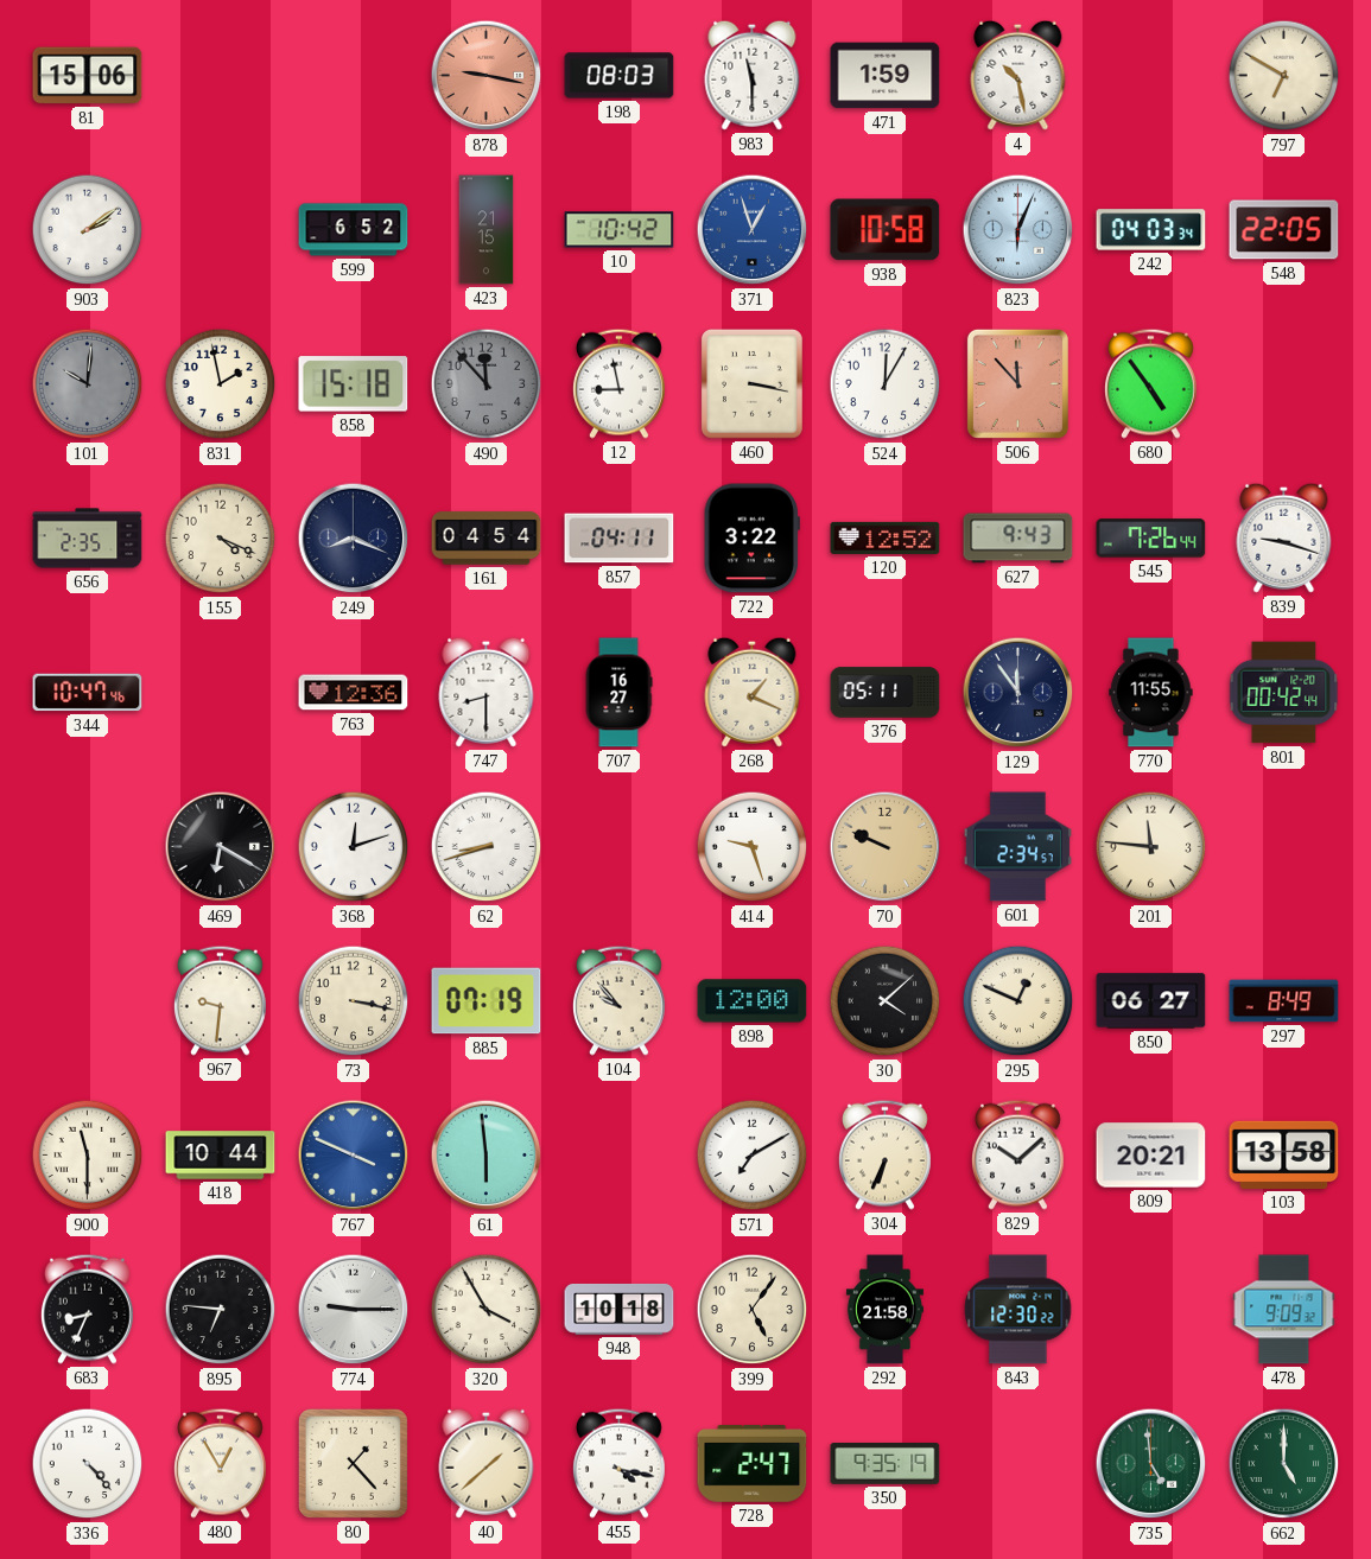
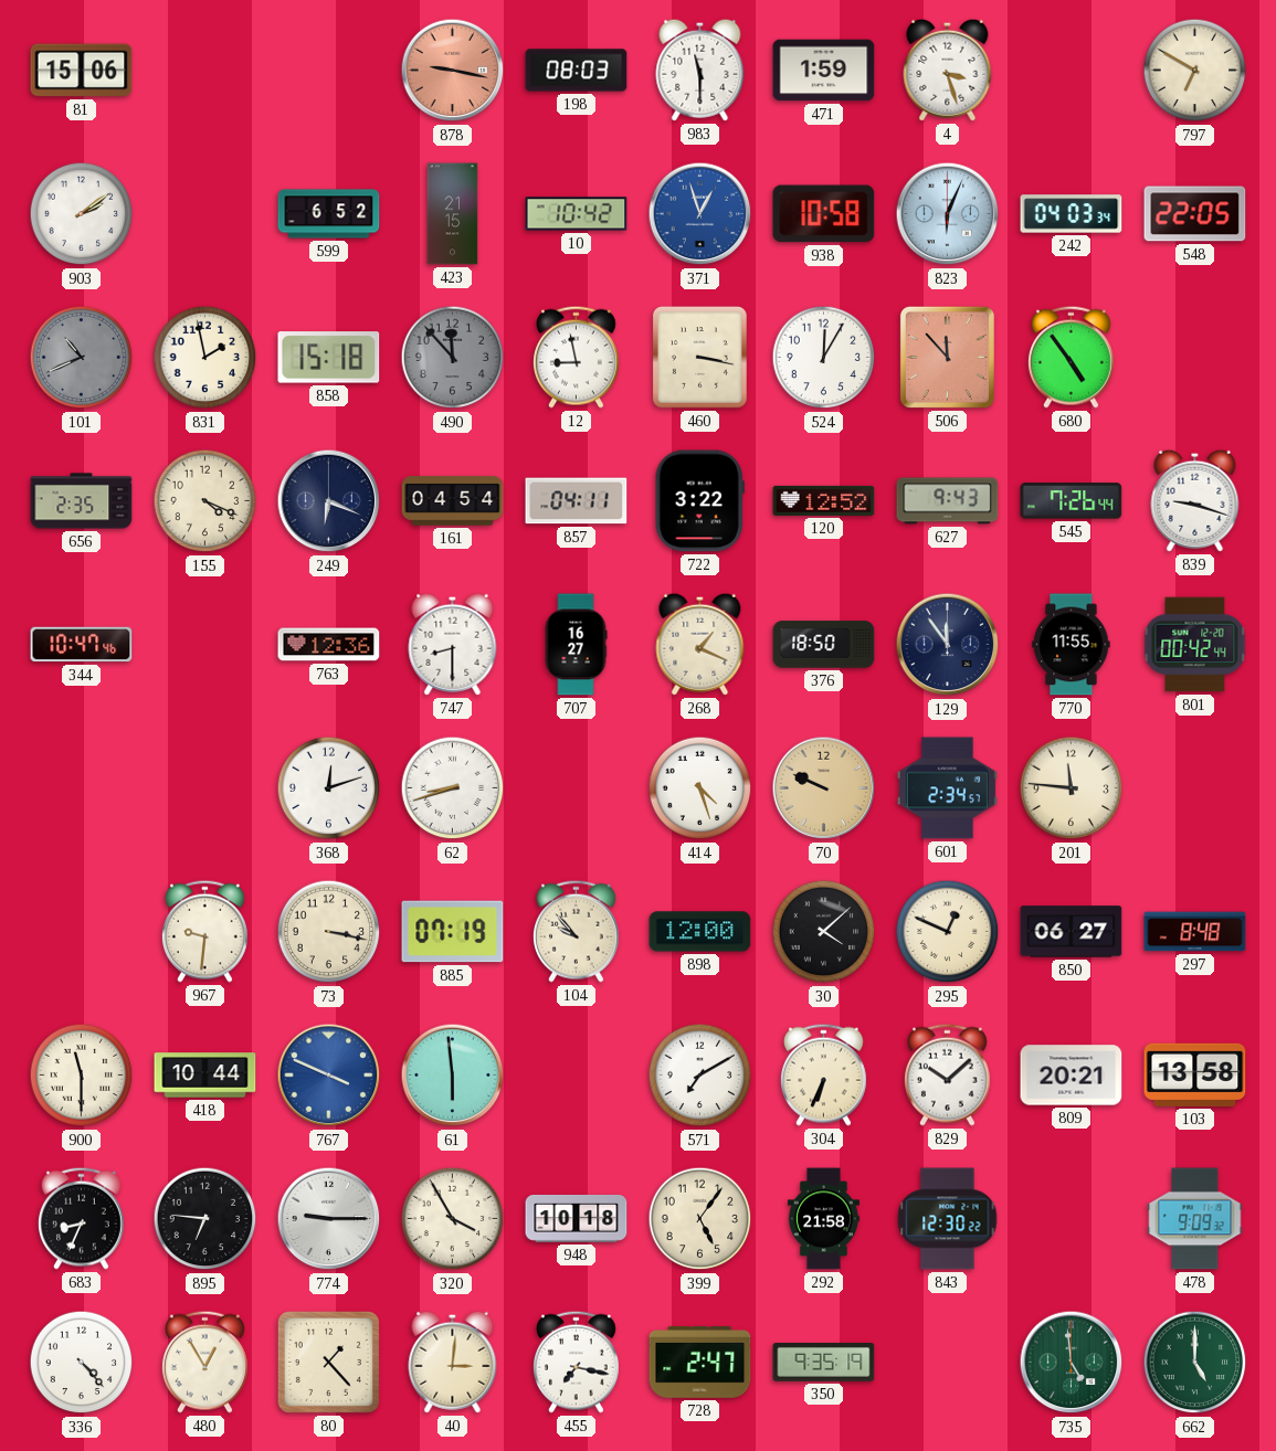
4: 10:28 -> 3:27 (948, 70)
101: 10:01 -> 10:41 (82, 358)
249: 8:19 -> 6:19 (329, 501)
376: 05:11 -> 18:50 (824, 645)
469: 6:20 -> none (221, 847)
414: 9:27 -> 4:27 (700, 788)
297: 8:49 -> 8:48 (1195, 932)
40: 1:38 -> 3:01 (453, 1362)
455: 4:17 -> 7:17 (576, 1362)
